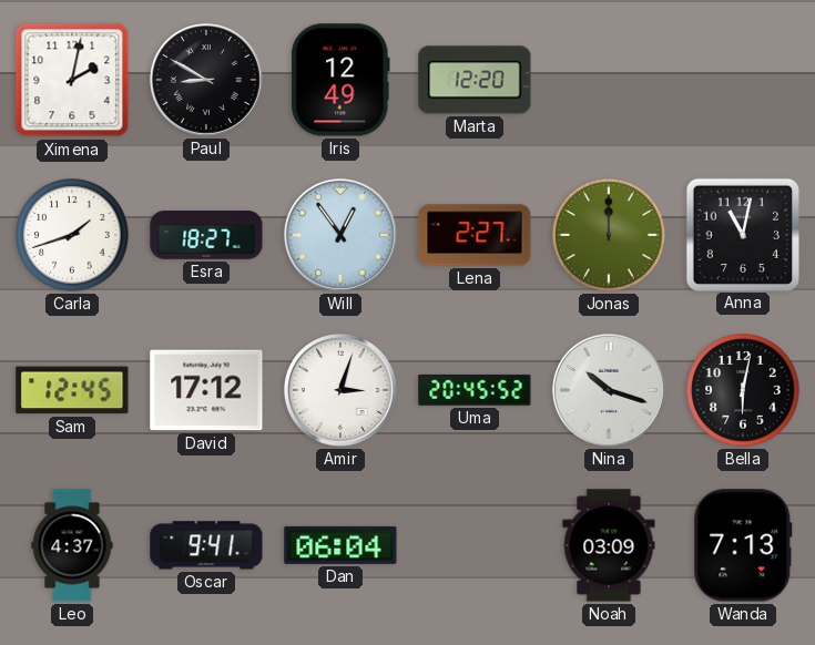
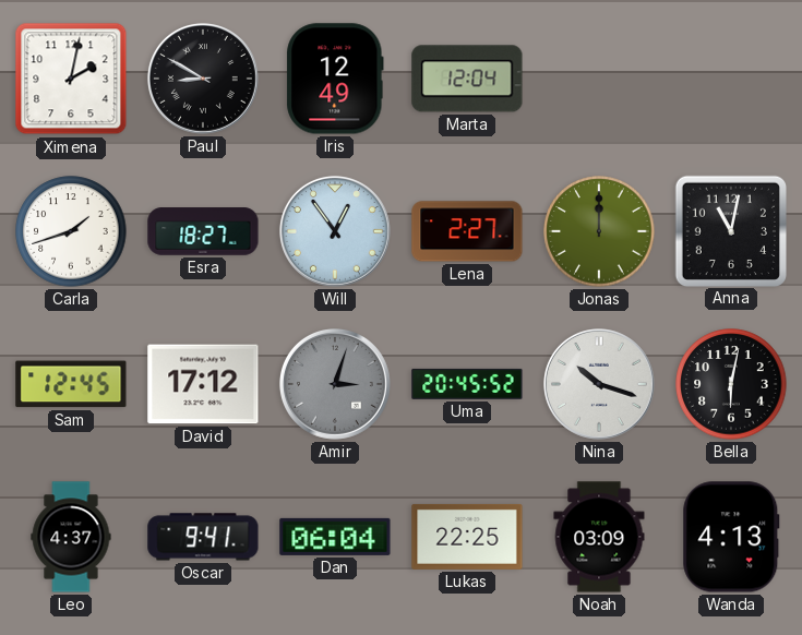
Marta: 12:20 -> 12:04 (467, 79)
Amir dial: white -> grey (335, 384)
Lukas: none -> 22:25 (467, 537)
Wanda: 7:13 -> 4:13 (731, 537)
